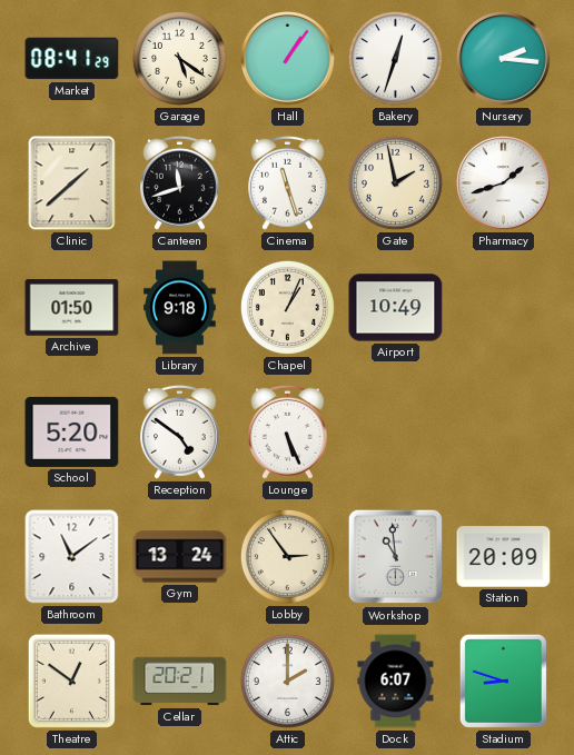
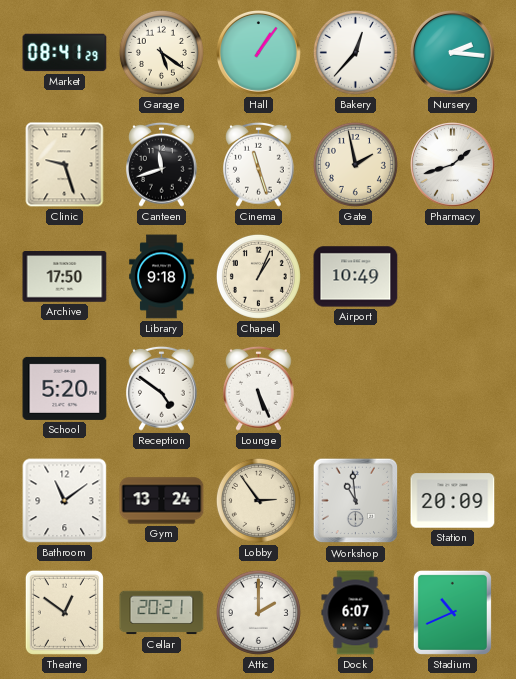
Bakery: 12:33 -> 12:37 (355, 52)
Clinic: 1:38 -> 9:27 (65, 165)
Archive: 01:50 -> 17:50 (65, 277)
Stadium: 8:48 -> 10:41 (452, 612)
